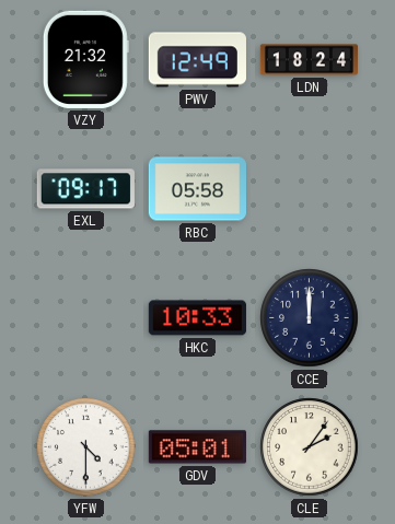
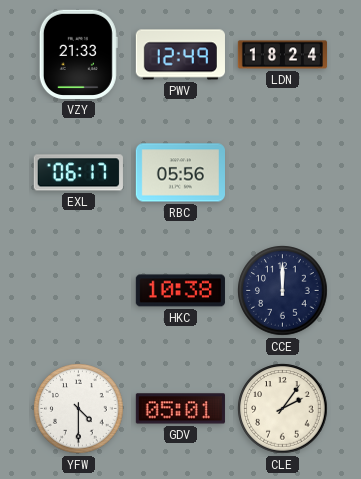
VZY: 21:32 -> 21:33 (78, 54)
EXL: 09:17 -> 06:17 (78, 173)
RBC: 05:58 -> 05:56 (180, 173)
HKC: 10:33 -> 10:38 (180, 291)
